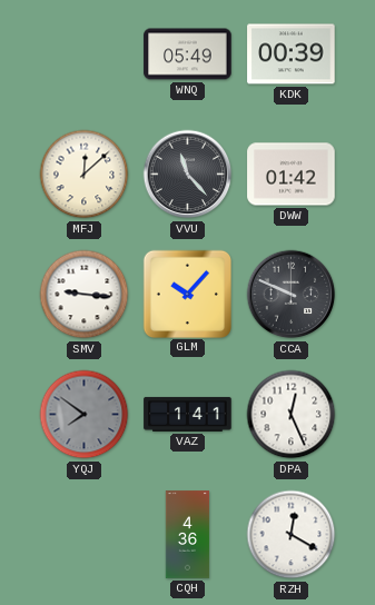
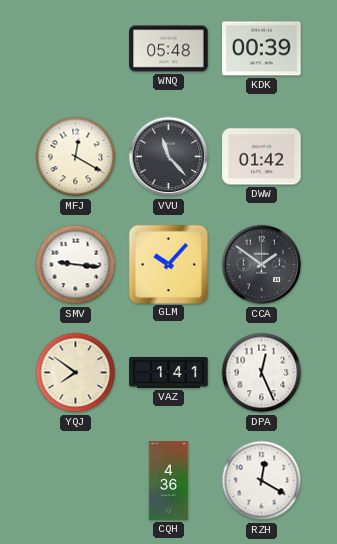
WNQ: 05:49 -> 05:48 (169, 49)
MFJ: 12:08 -> 12:20 (76, 157)
CCA: 9:49 -> 1:51 (262, 265)
YQJ dial: grey -> cream (76, 373)
